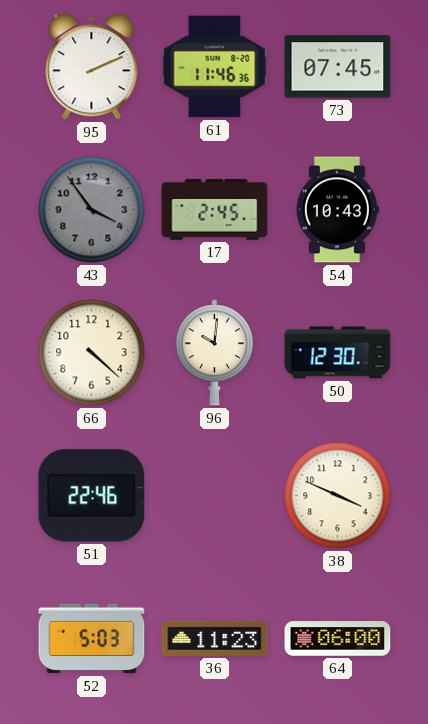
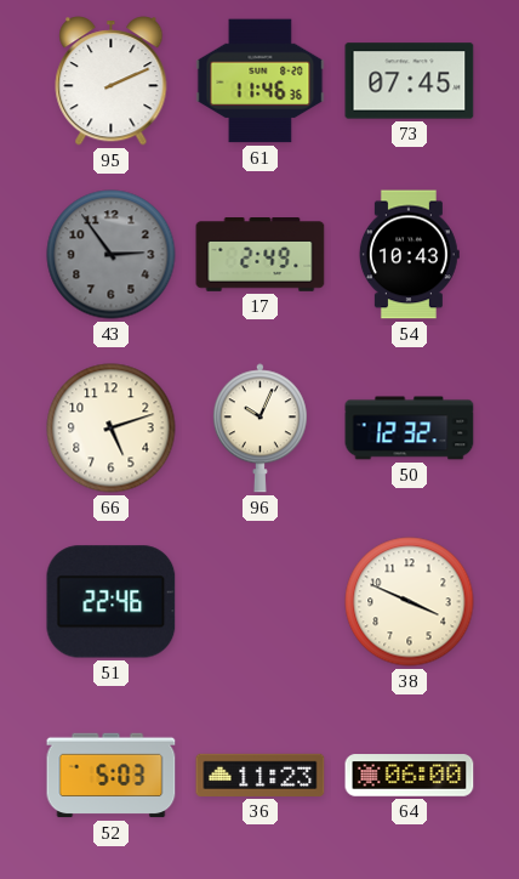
43: 3:54 -> 2:54 (112, 255)
17: 2:45 -> 2:49 (261, 255)
66: 4:22 -> 5:12 (112, 429)
96: 10:01 -> 10:04 (259, 429)
50: 12:30 -> 12:32 (410, 429)
